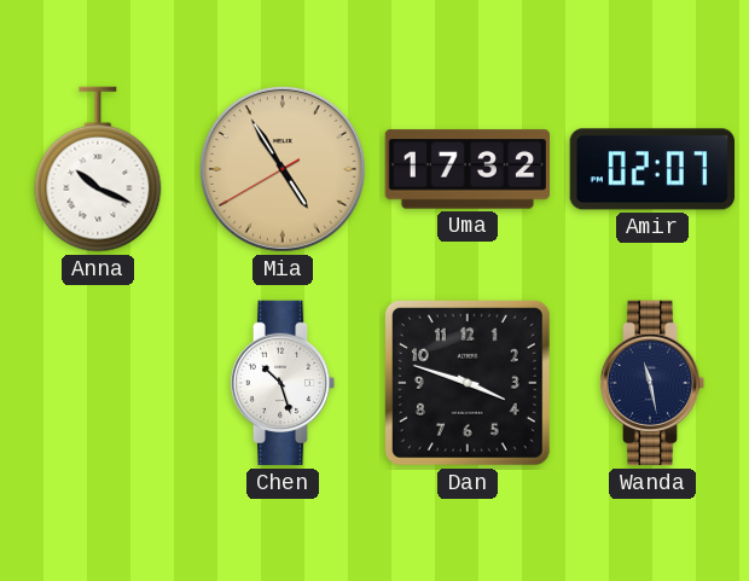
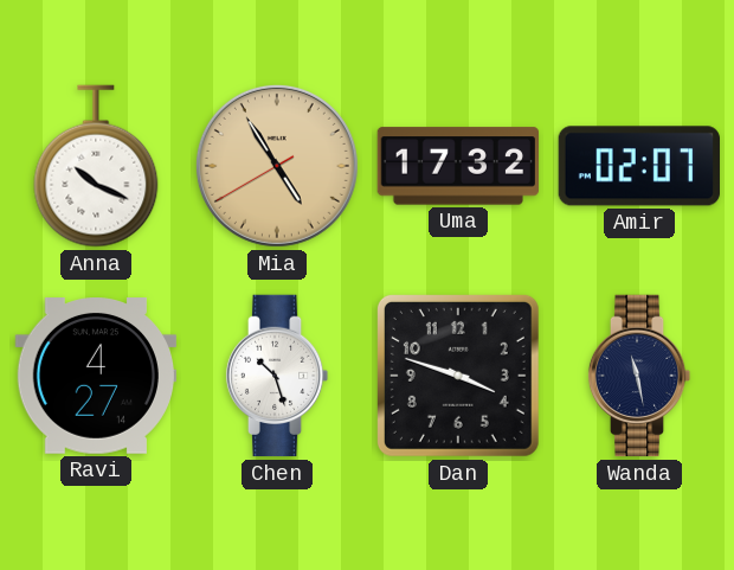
Ravi: none -> 4:27 (95, 377)
